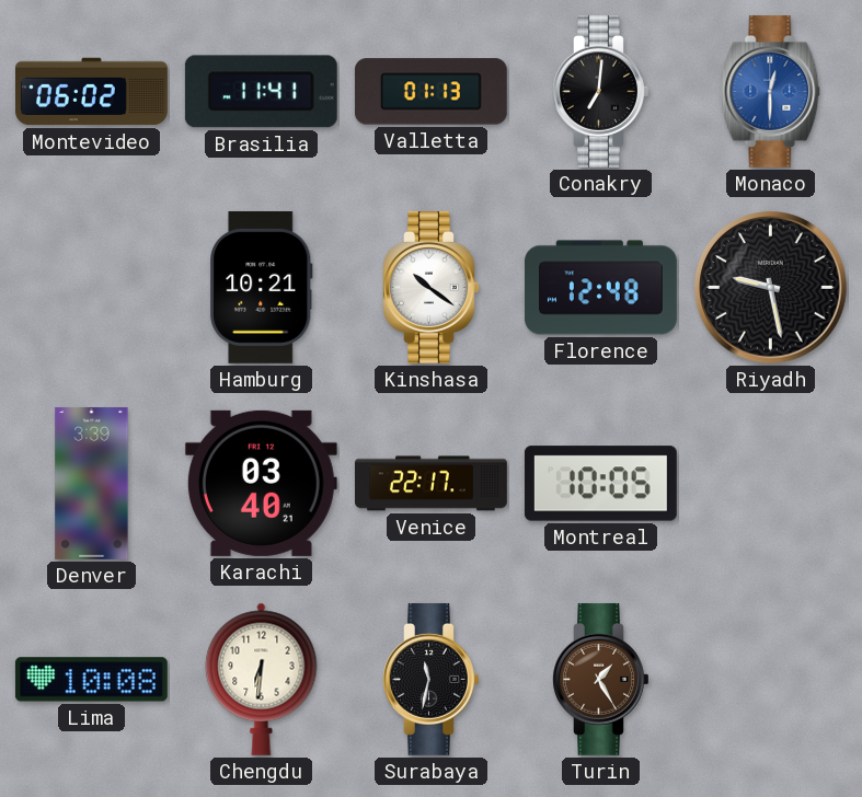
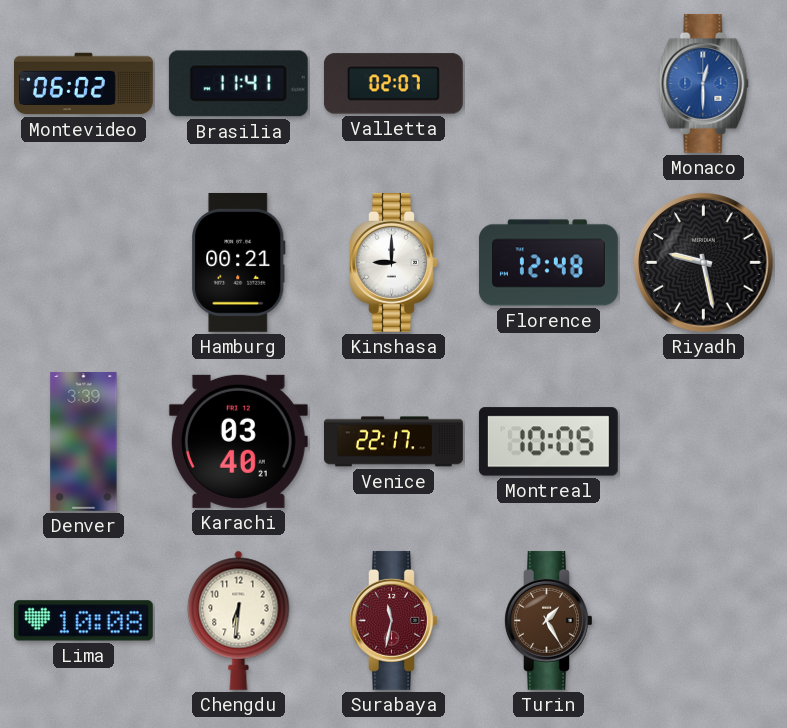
Valletta: 01:13 -> 02:07 (393, 84)
Conakry: 7:01 -> none (601, 91)
Hamburg: 10:21 -> 00:21 (239, 262)
Kinshasa: 10:21 -> 9:00 (394, 262)
Surabaya dial: black -> burgundy (394, 620)
